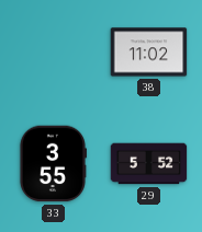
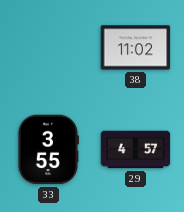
29: 5:52 -> 4:57 (136, 150)
